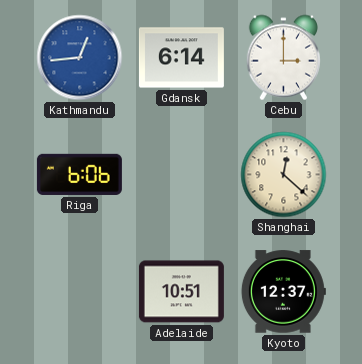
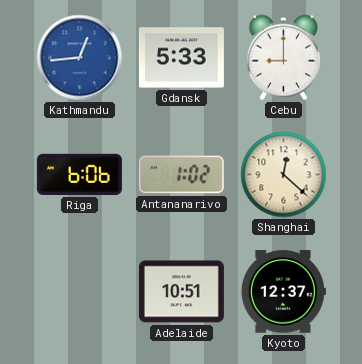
Gdansk: 6:14 -> 5:33 (181, 58)
Cebu: 3:00 -> 9:00 (283, 58)
Antananarivo: none -> 1:02 (181, 175)
